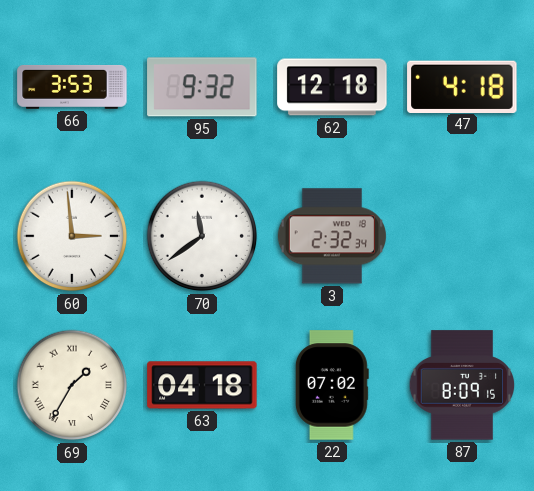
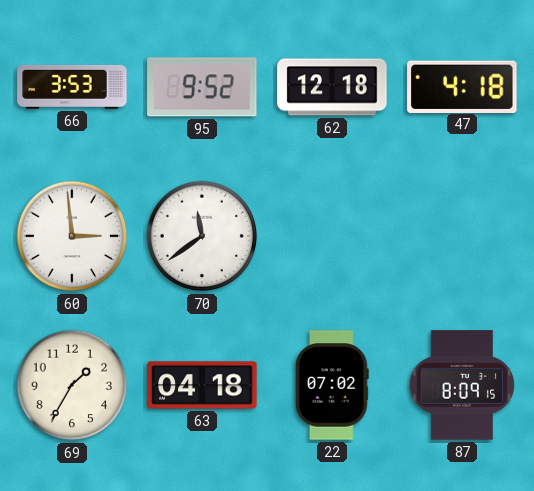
95: 9:32 -> 9:52 (202, 87)
3: 2:32 -> none (332, 236)
69 numerals: Roman -> Arabic (72, 385)
